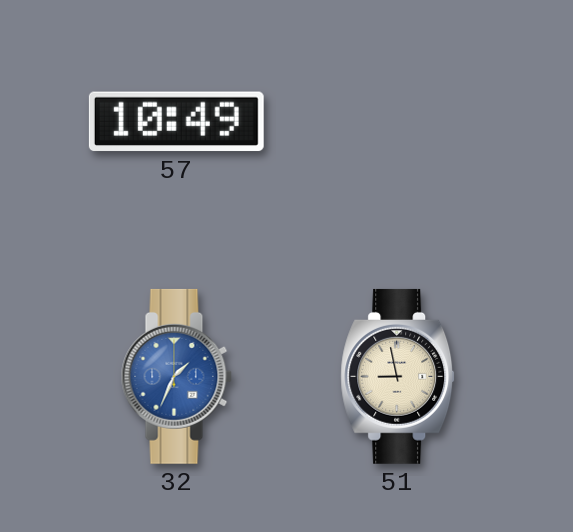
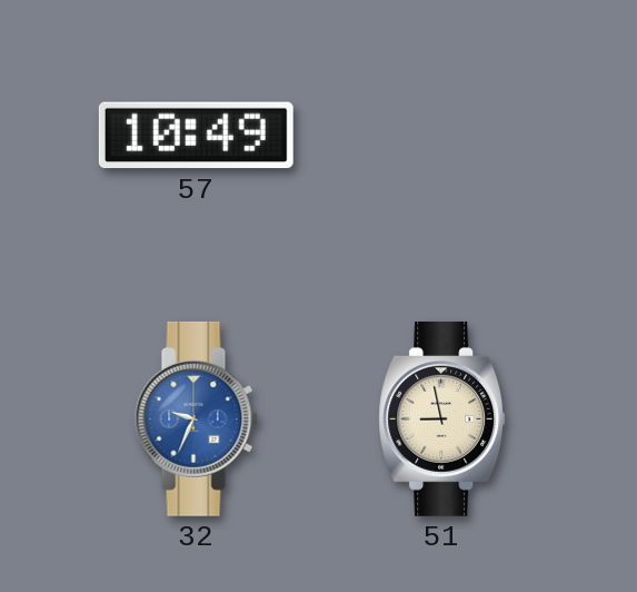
32: 1:34 -> 9:34 (196, 418)
